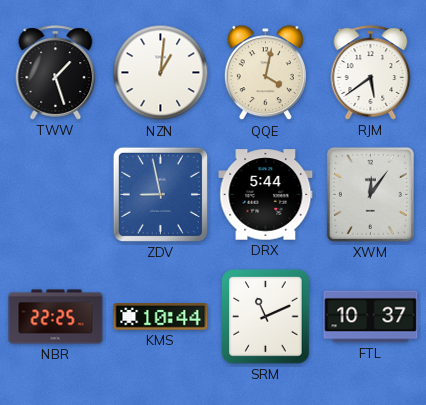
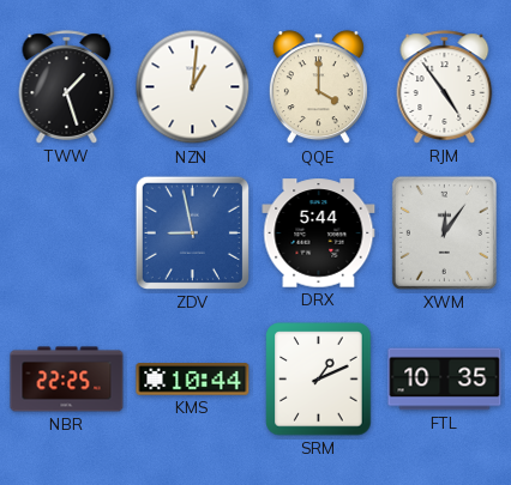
QQE: 4:02 -> 4:00 (318, 87)
RJM: 5:39 -> 4:54 (445, 87)
SRM: 11:11 -> 1:11 (319, 380)
FTL: 10:37 -> 10:35 (445, 380)
